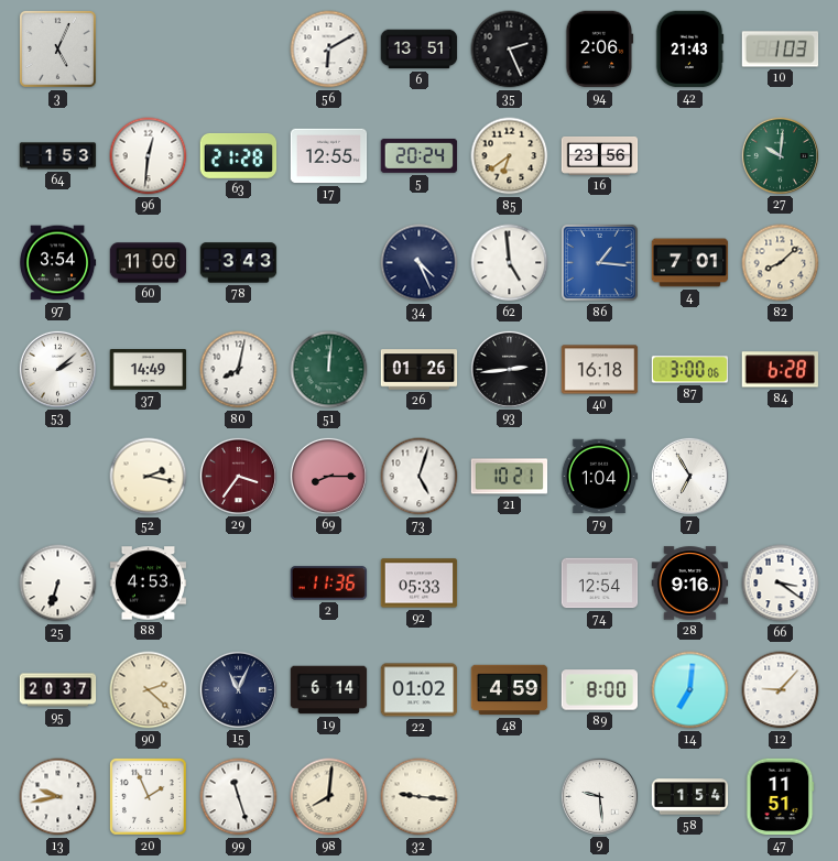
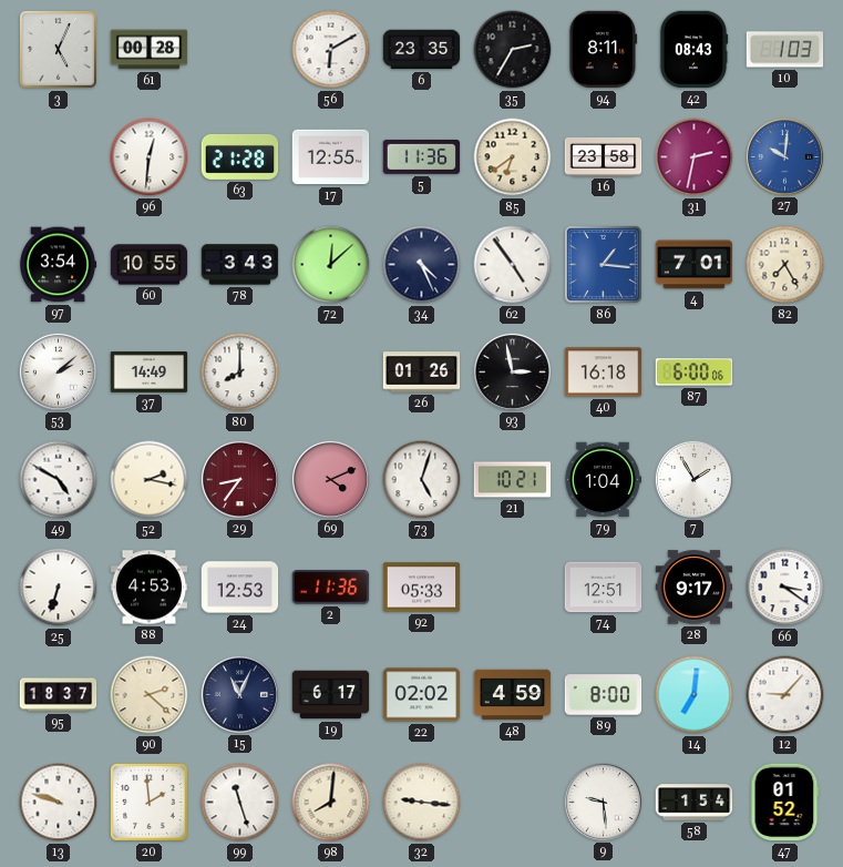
61: none -> 00:28 (150, 50)
6: 13:51 -> 23:35 (422, 50)
35: 2:26 -> 2:35 (513, 50)
94: 2:06 -> 8:11 (604, 50)
42: 21:43 -> 08:43 (693, 50)
64: 1:53 -> none (58, 156)
5: 20:24 -> 11:36 (422, 156)
16: 23:56 -> 23:58 (604, 156)
31: none -> 2:32 (695, 157)
27 dial: green -> blue (784, 156)
60: 11:00 -> 10:55 (150, 265)
72: none -> 12:08 (331, 265)
62: 4:59 -> 4:54 (513, 265)
82: 8:08 -> 7:25 (785, 265)
80: 8:02 -> 8:00 (240, 373)
51: 12:01 -> none (329, 370)
93: 2:44 -> 2:58 (512, 371)
87: 3:00 -> 6:00 (695, 373)
84: 6:28 -> none (780, 370)
49: none -> 4:50 (59, 480)
29: 3:36 -> 8:36 (239, 479)
69: 8:15 -> 4:11 (330, 479)
7: 6:55 -> 1:55 (693, 479)
24: none -> 12:53 (240, 588)
74: 12:54 -> 12:51 (604, 588)
28: 9:16 -> 9:17 (695, 588)
95: 20:37 -> 18:37 (59, 695)
19: 6:14 -> 6:17 (331, 695)
22: 01:02 -> 02:02 (422, 695)
13: 9:43 -> 9:48 (59, 803)
20: 1:56 -> 1:59 (148, 802)
47: 11:51 -> 01:52 (785, 803)
